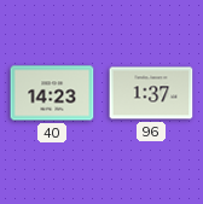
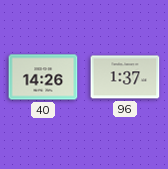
40: 14:23 -> 14:26 (43, 77)
